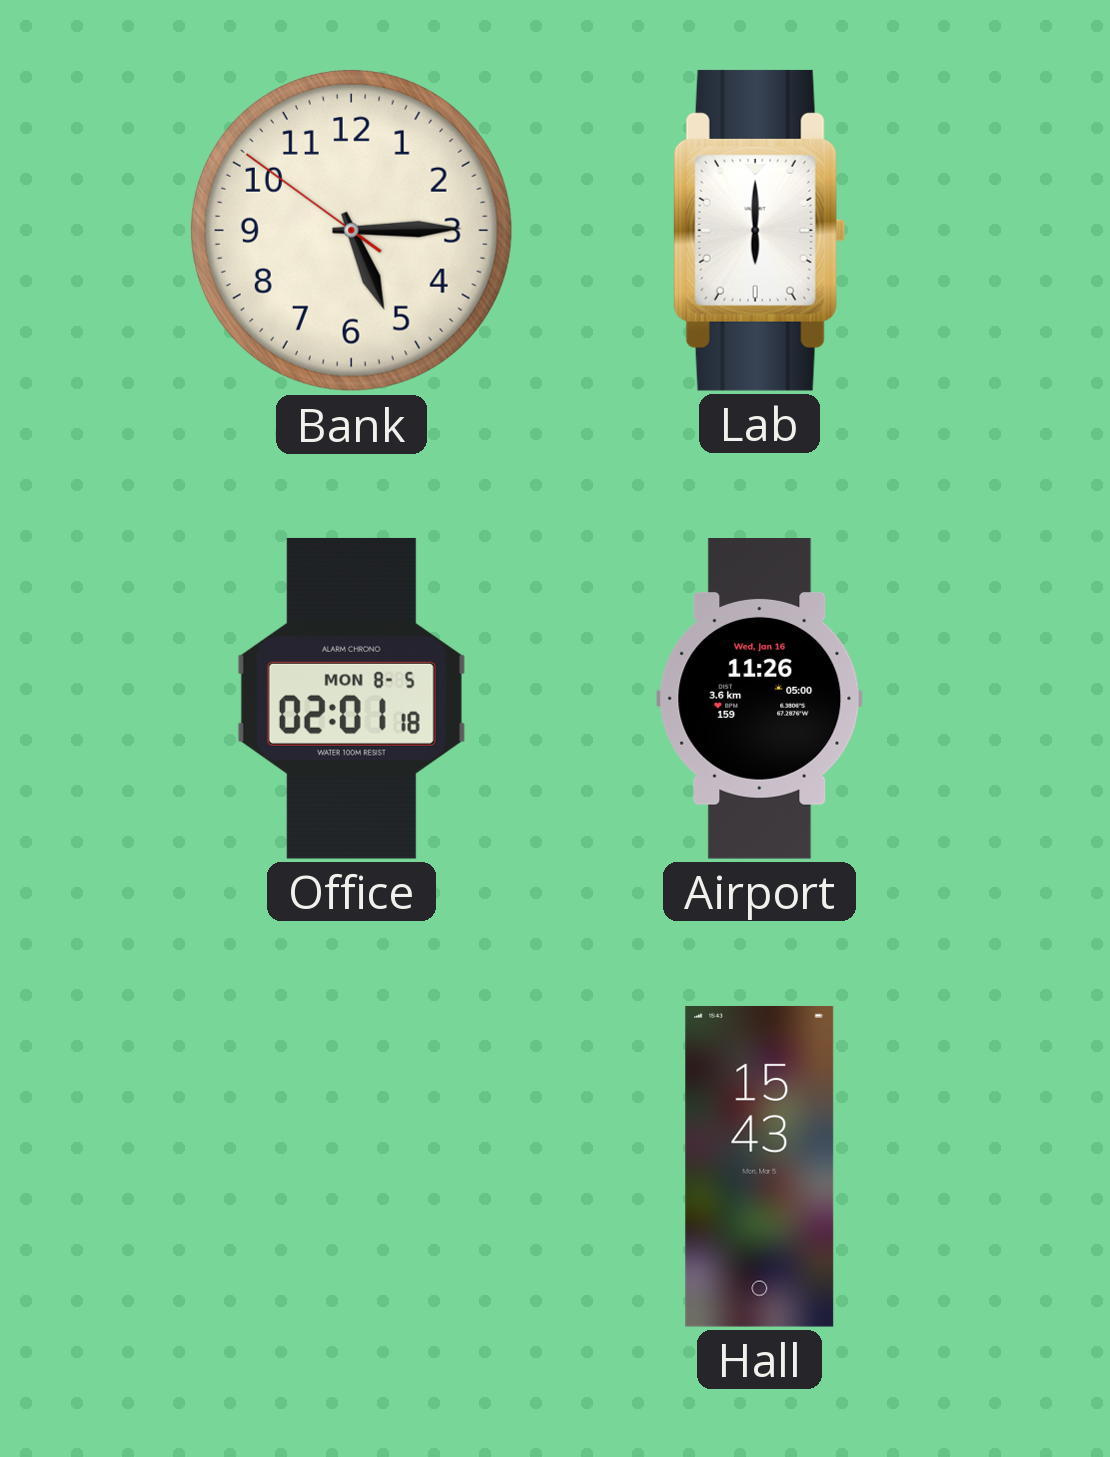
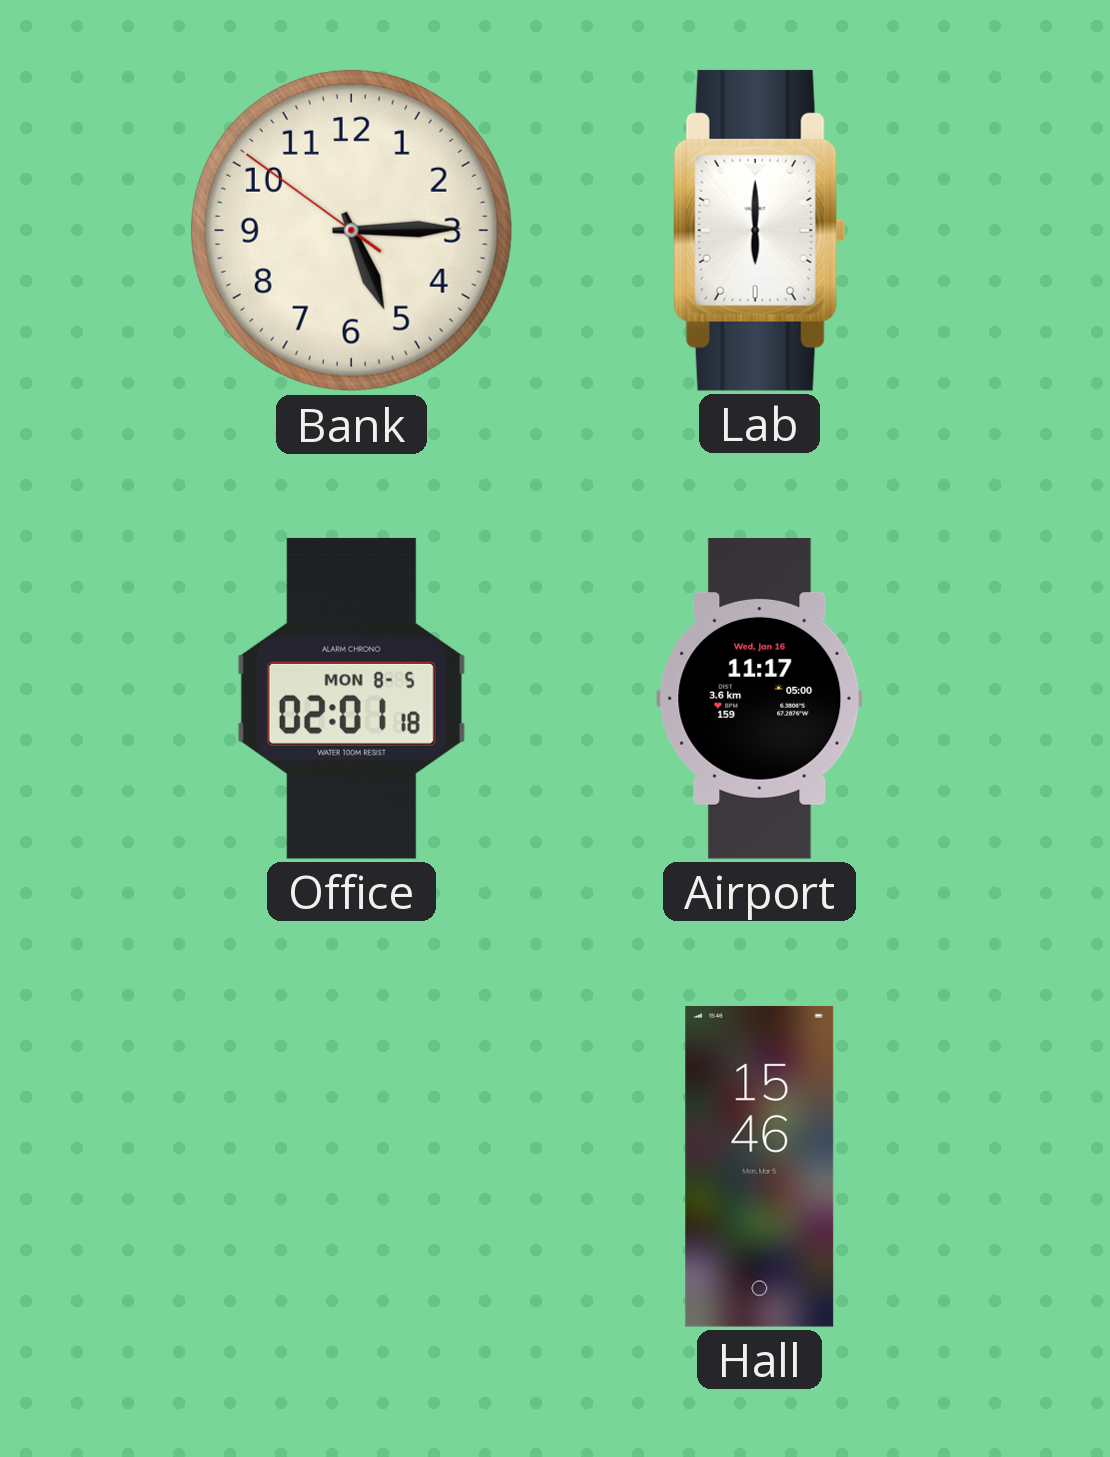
Airport: 11:26 -> 11:17 (760, 699)
Hall: 15:43 -> 15:46 (760, 1166)
